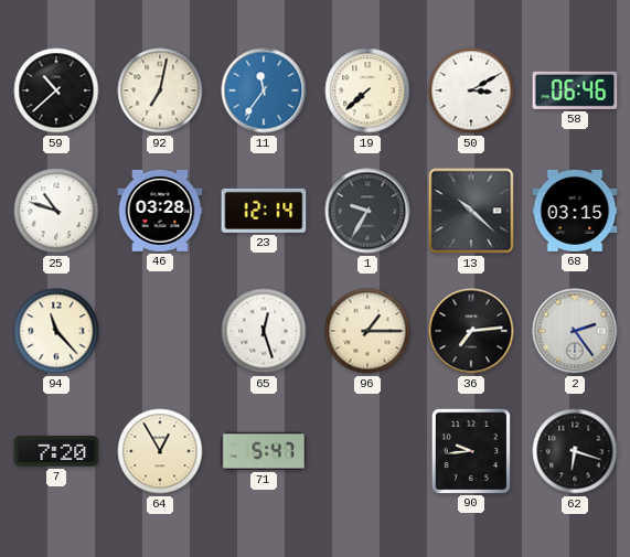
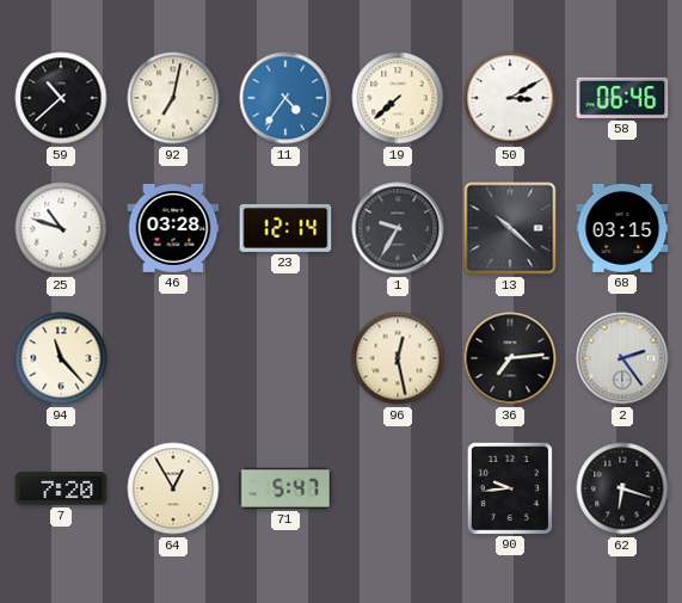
11: 11:36 -> 4:36 (285, 98)
65: 12:27 -> none (264, 331)
96: 1:15 -> 12:28 (398, 358)
